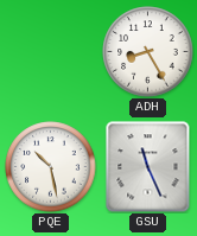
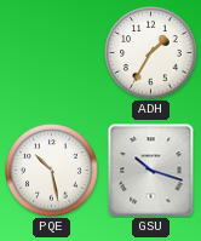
ADH: 8:25 -> 1:35 (151, 53)
GSU: 11:26 -> 10:18 (151, 171)
